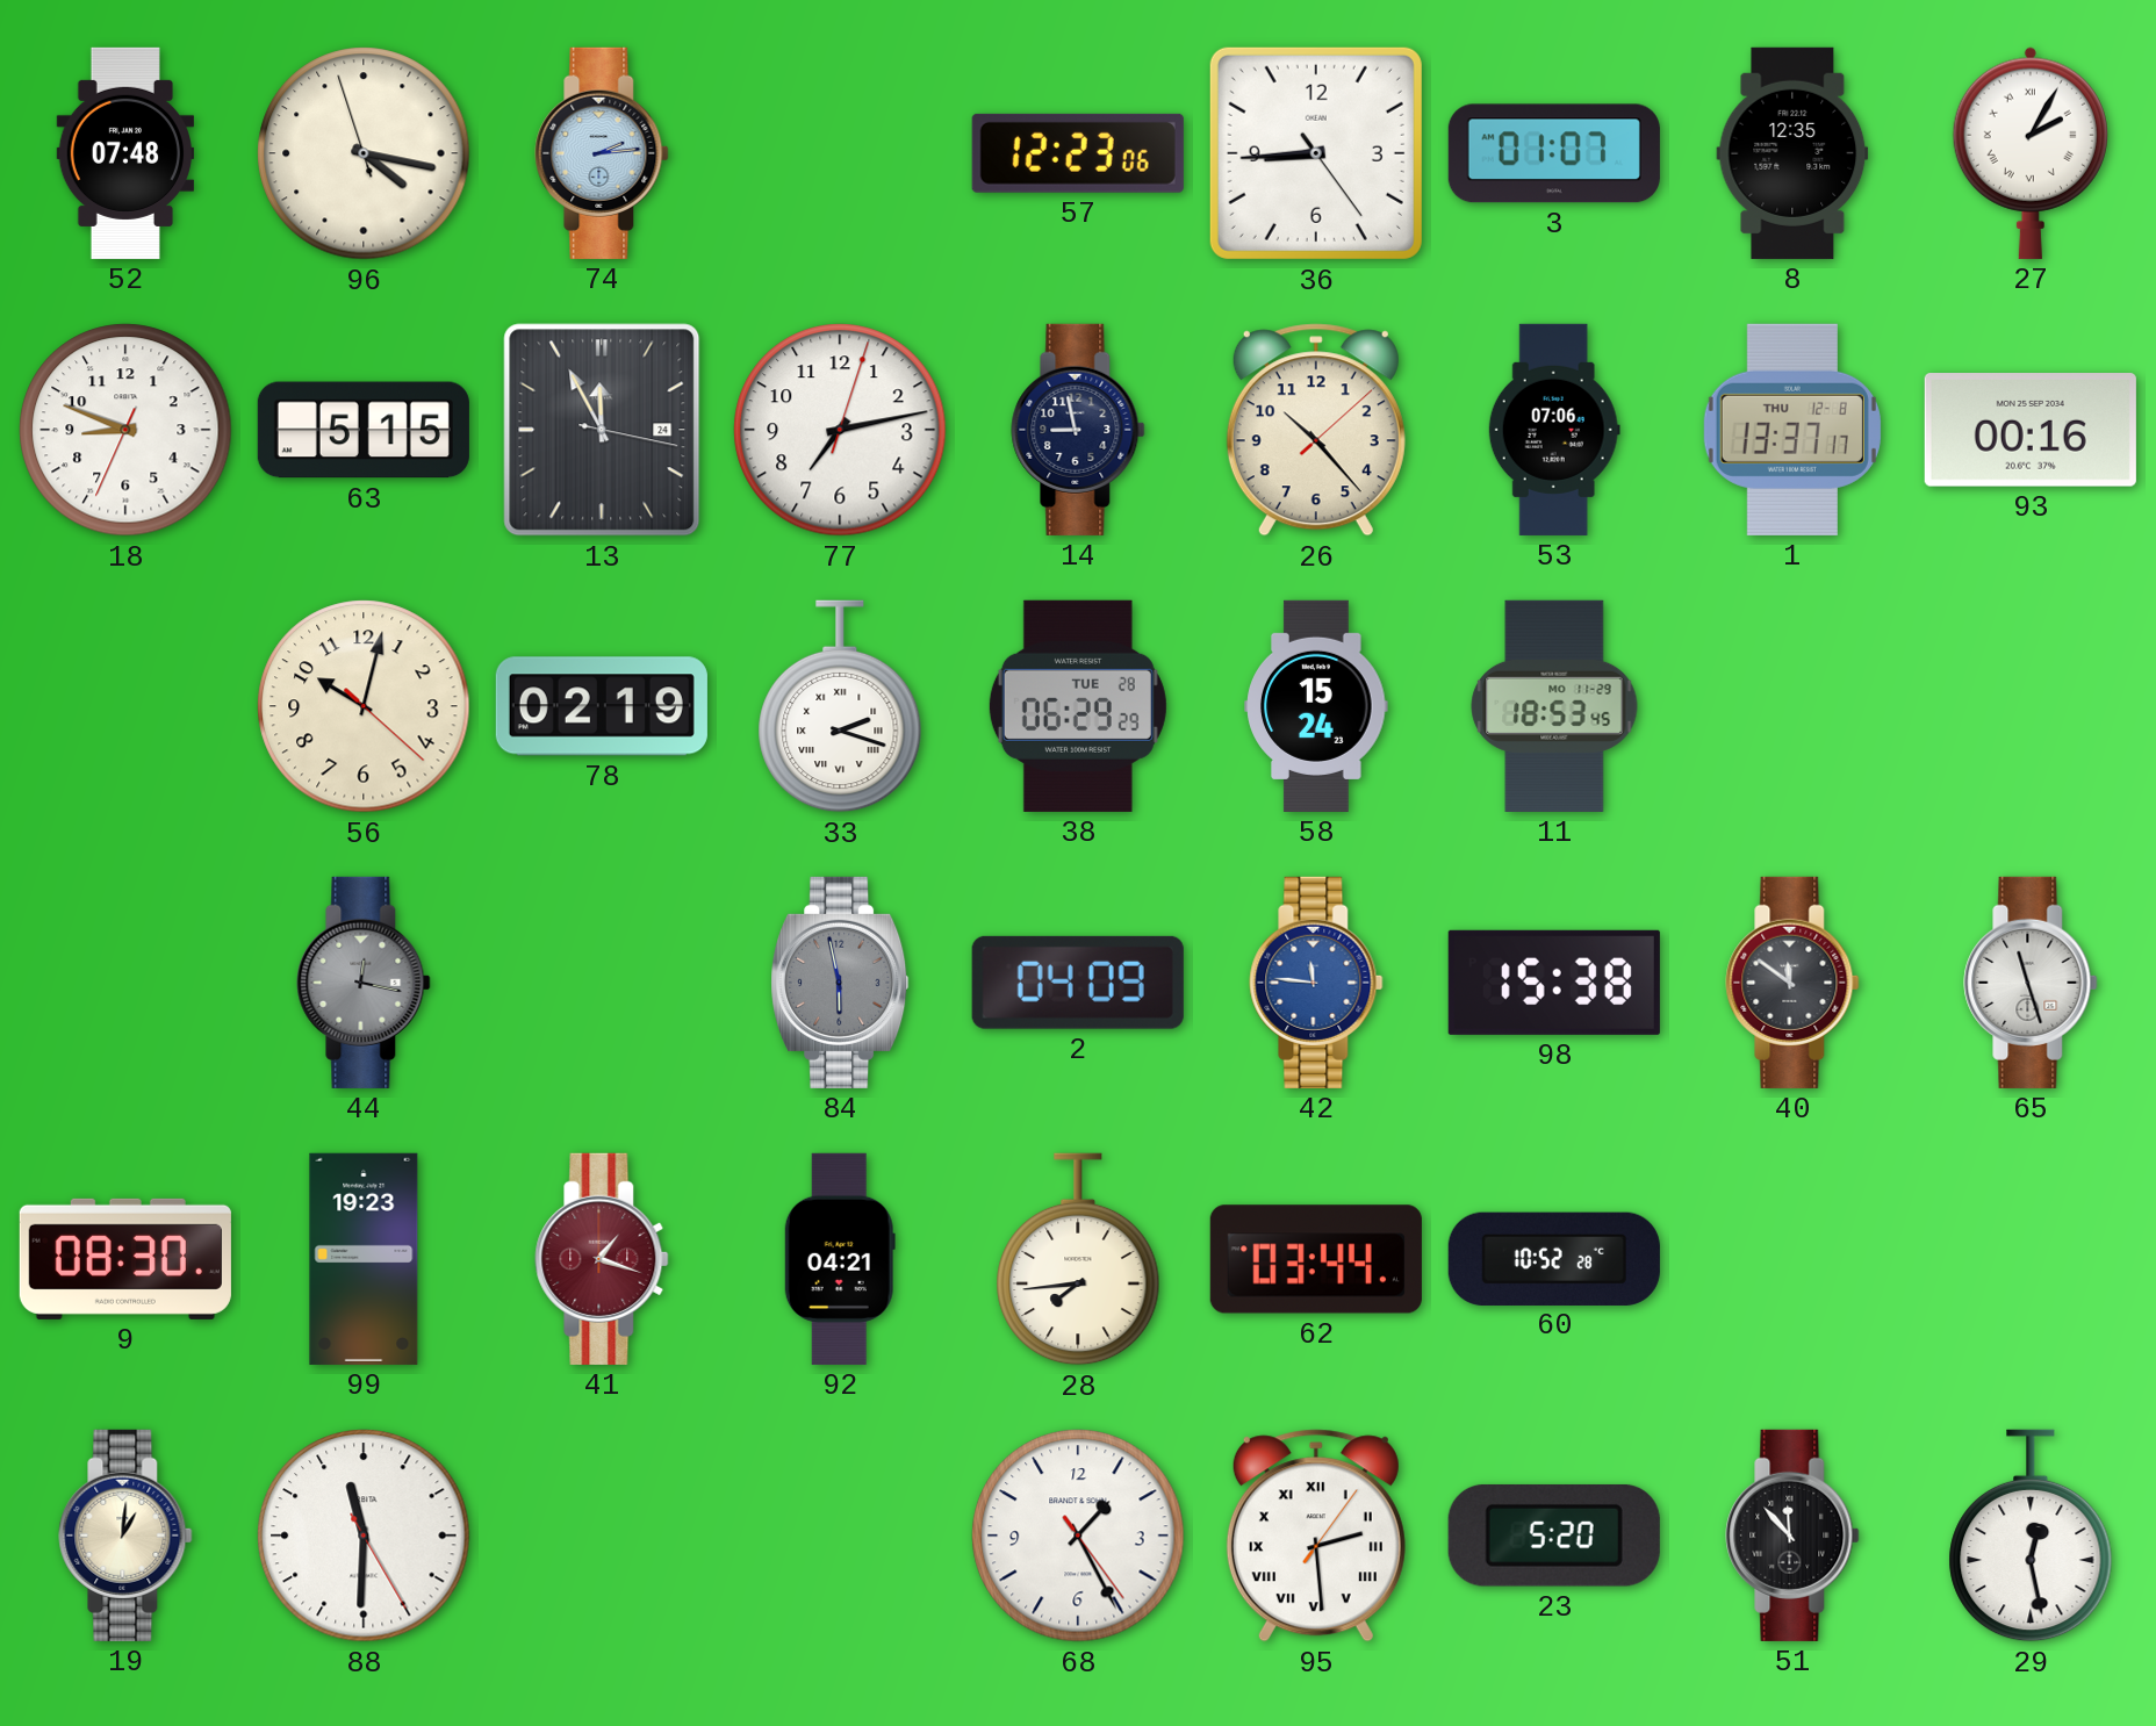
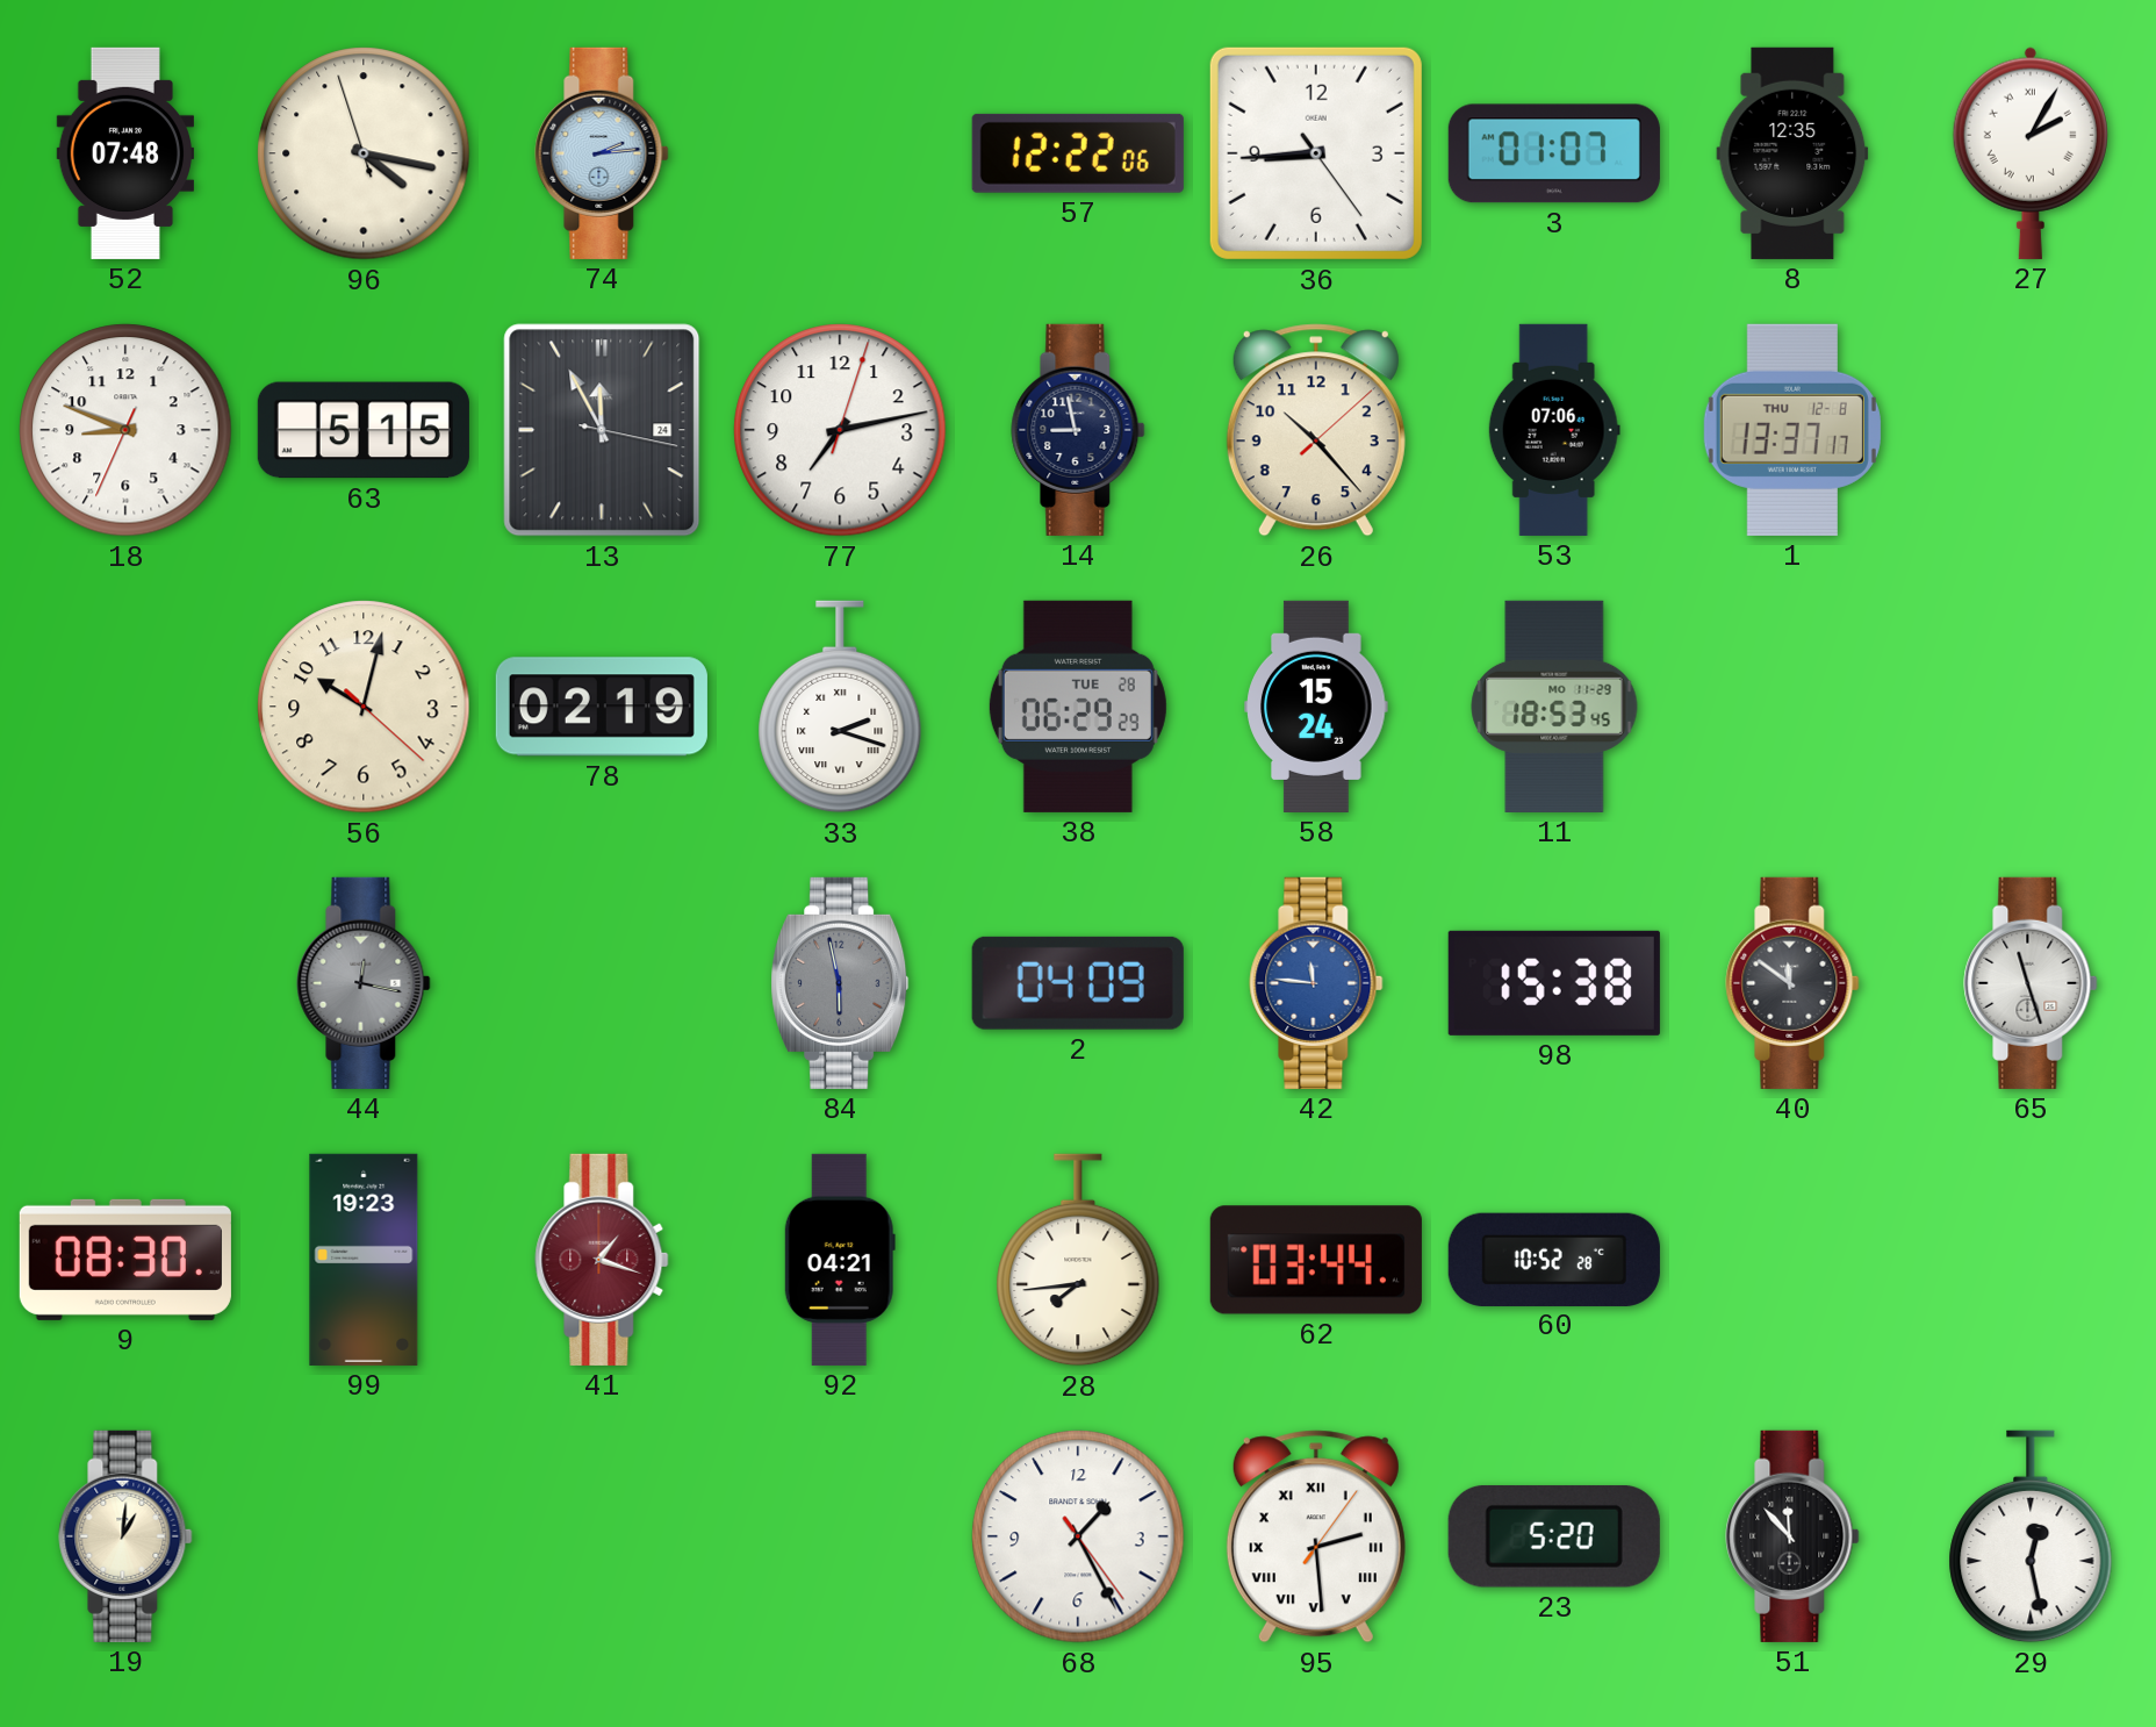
57: 12:23 -> 12:22 (1078, 153)
93: 00:16 -> none (2031, 431)
88: 11:30 -> none (364, 1536)
